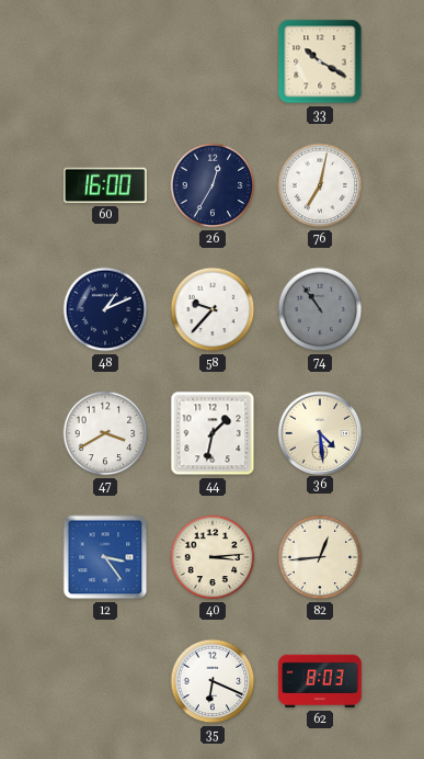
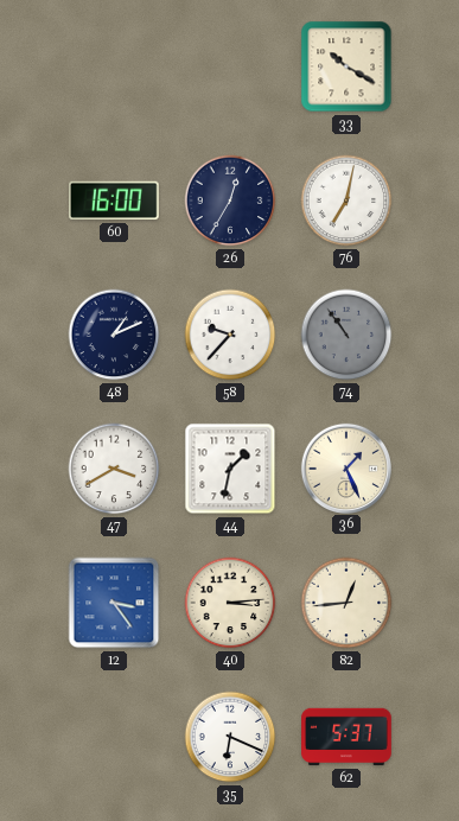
36: 4:29 -> 1:26 (345, 467)
62: 8:03 -> 5:37 (346, 737)
